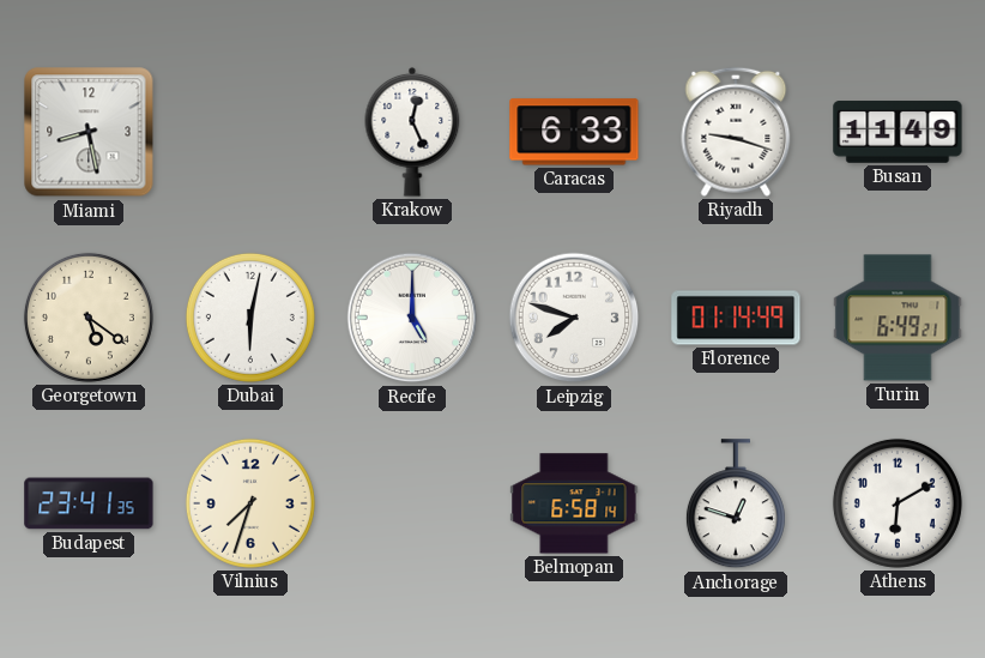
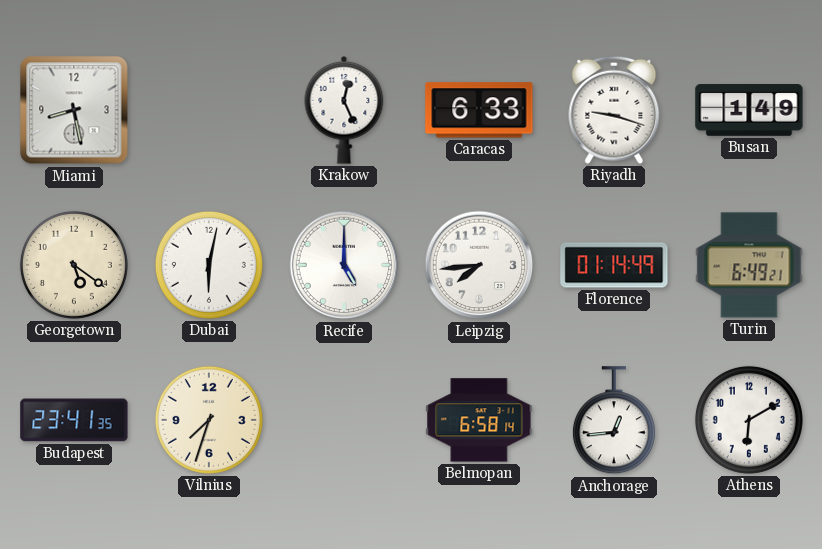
Busan: 11:49 -> 1:49 (749, 110)
Leipzig: 7:48 -> 7:44 (479, 265)
Anchorage: 12:48 -> 12:44 (614, 421)
